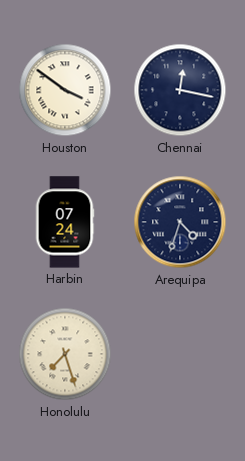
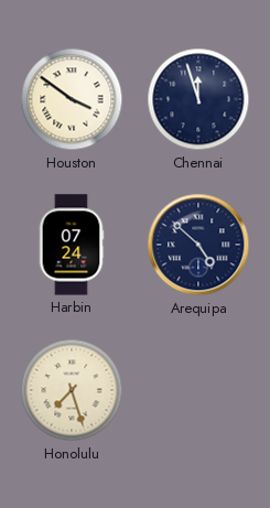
Chennai: 12:17 -> 11:57 (198, 99)
Arequipa: 4:33 -> 4:52 (198, 245)
